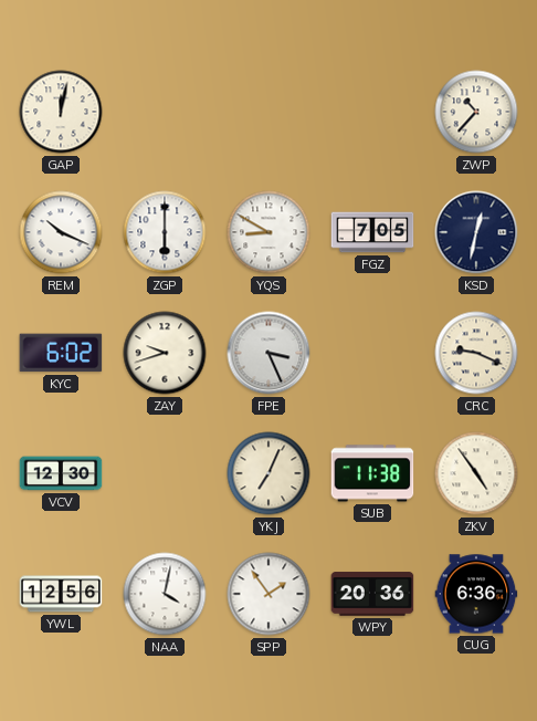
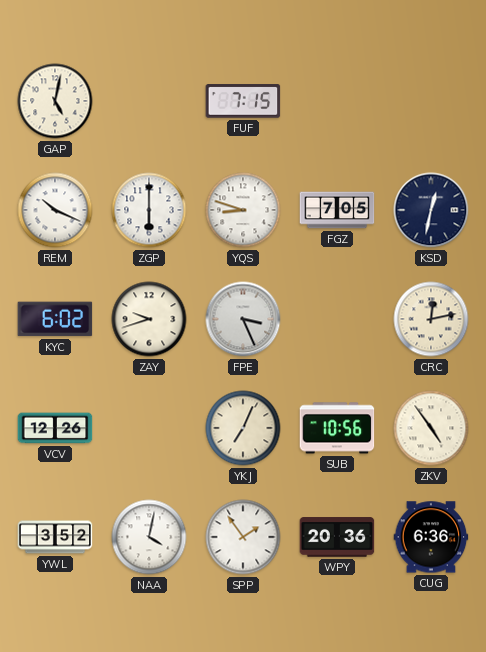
GAP: 12:02 -> 5:02 (55, 101)
FUF: none -> 7:15 (243, 101)
ZWP: 10:37 -> none (476, 112)
YQS: 8:50 -> 8:48 (243, 210)
CRC: 9:19 -> 12:13 (431, 319)
VCV: 12:30 -> 12:26 (55, 428)
SUB: 11:38 -> 10:56 (337, 428)
YWL: 12:56 -> 3:52 (55, 537)
